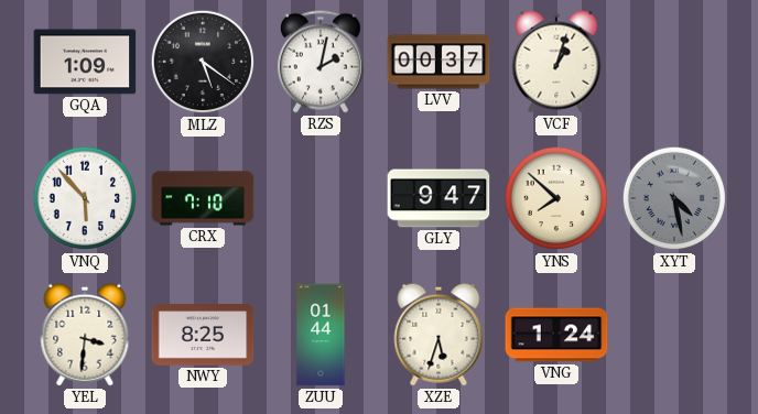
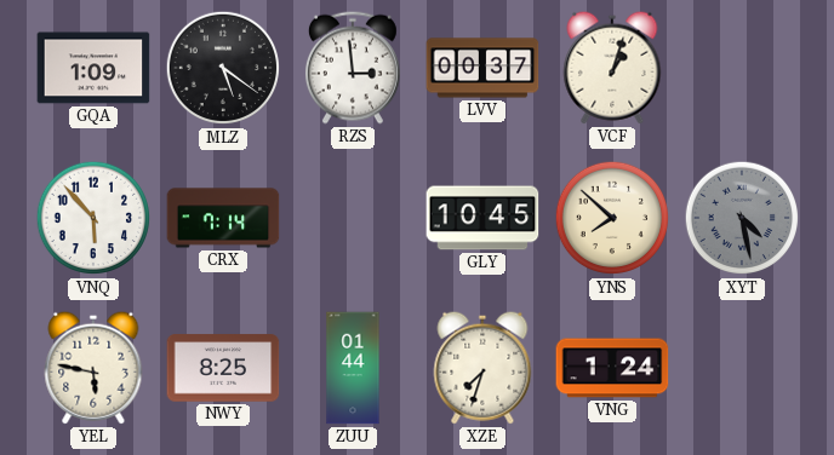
RZS: 2:02 -> 2:59 (353, 68)
CRX: 7:10 -> 7:14 (223, 218)
GLY: 9:47 -> 10:45 (482, 218)
YEL: 3:31 -> 5:47 (93, 368)
XZE: 5:33 -> 7:33 (482, 368)
